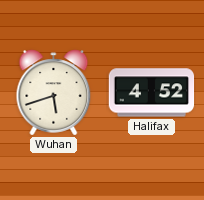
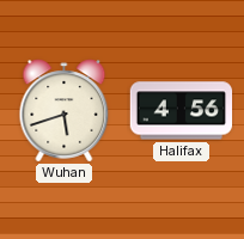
Halifax: 4:52 -> 4:56 (182, 111)
